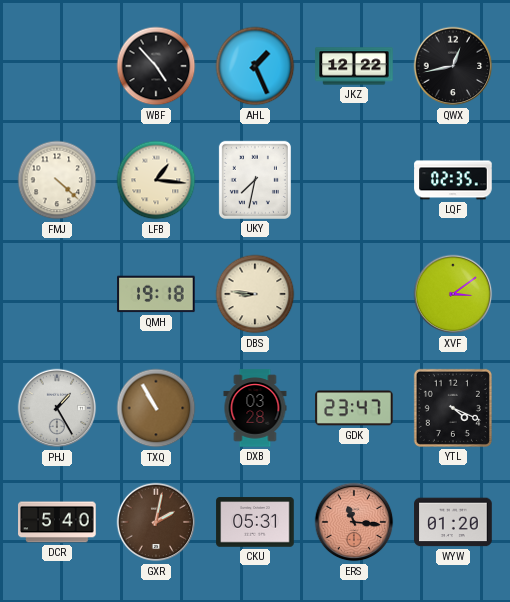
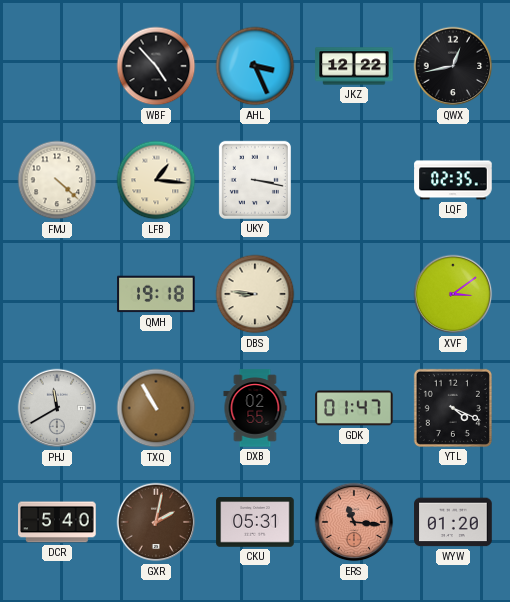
AHL: 1:26 -> 3:26 (255, 66)
UKY: 7:32 -> 3:17 (255, 180)
PHJ: 1:25 -> 11:40 (57, 408)
DXB: 03:28 -> 02:55 (255, 408)
GDK: 23:47 -> 01:47 (354, 408)
